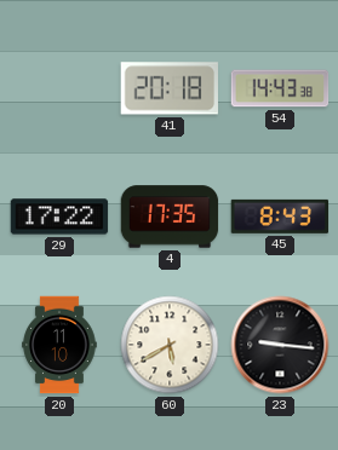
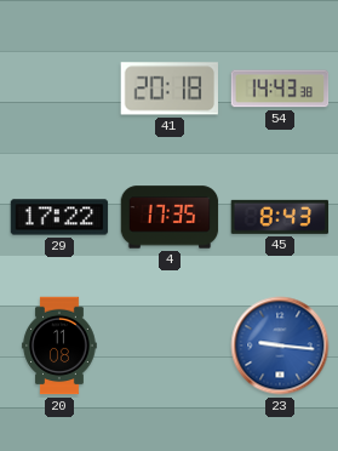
20: 11:10 -> 11:08 (59, 346)
60: 5:40 -> none (170, 345)
23 dial: black -> blue (280, 346)
